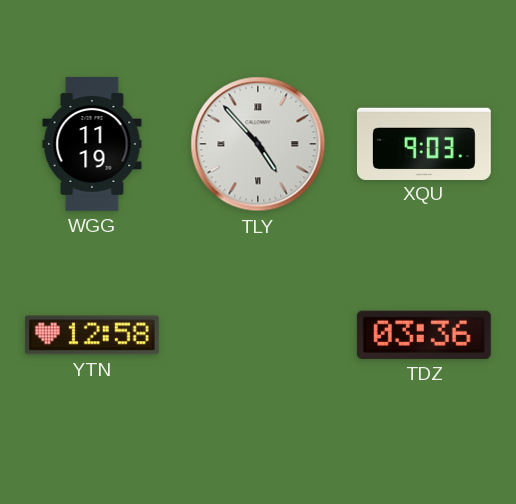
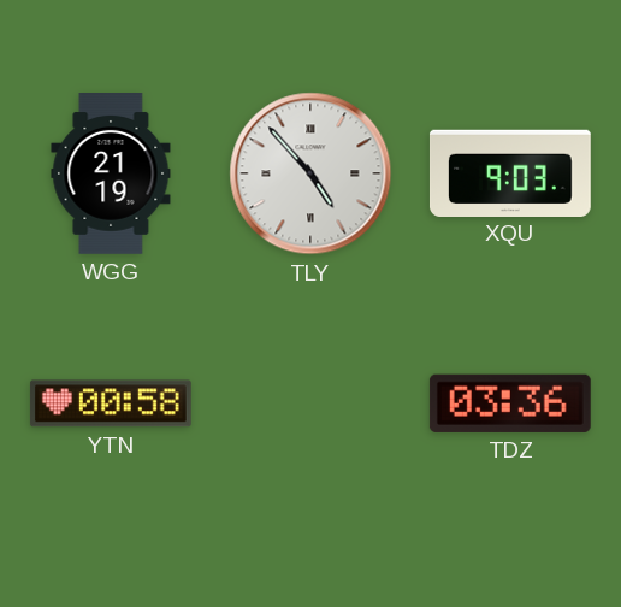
WGG: 11:19 -> 21:19 (111, 175)
YTN: 12:58 -> 00:58 (111, 403)
